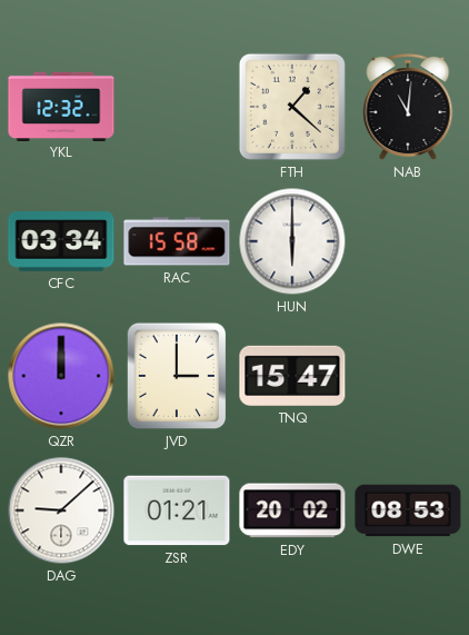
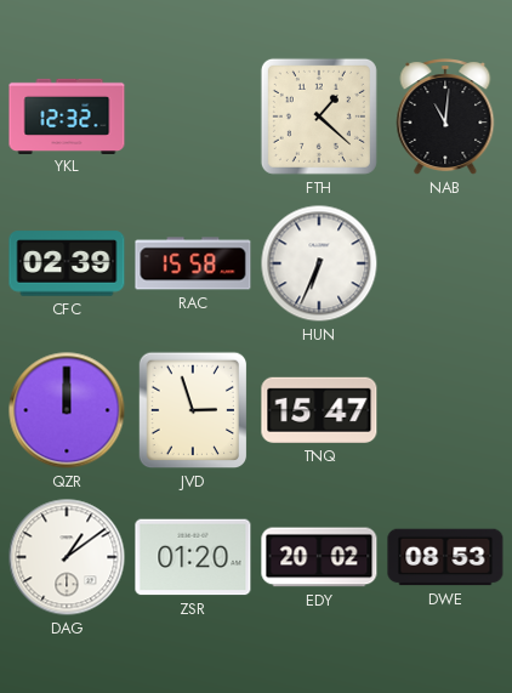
CFC: 03:34 -> 02:39 (67, 263)
HUN: 6:00 -> 6:34 (319, 263)
JVD: 3:00 -> 2:57 (193, 410)
DAG: 9:08 -> 1:09 (67, 557)
ZSR: 01:21 -> 01:20 (193, 557)
